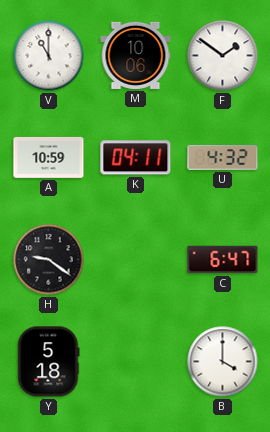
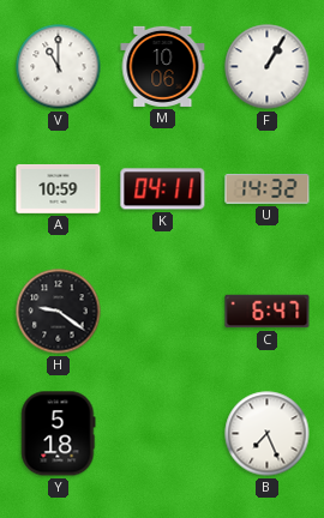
F: 1:51 -> 1:05 (268, 67)
U: 4:32 -> 14:32 (268, 189)
B: 4:00 -> 7:26 (268, 434)
